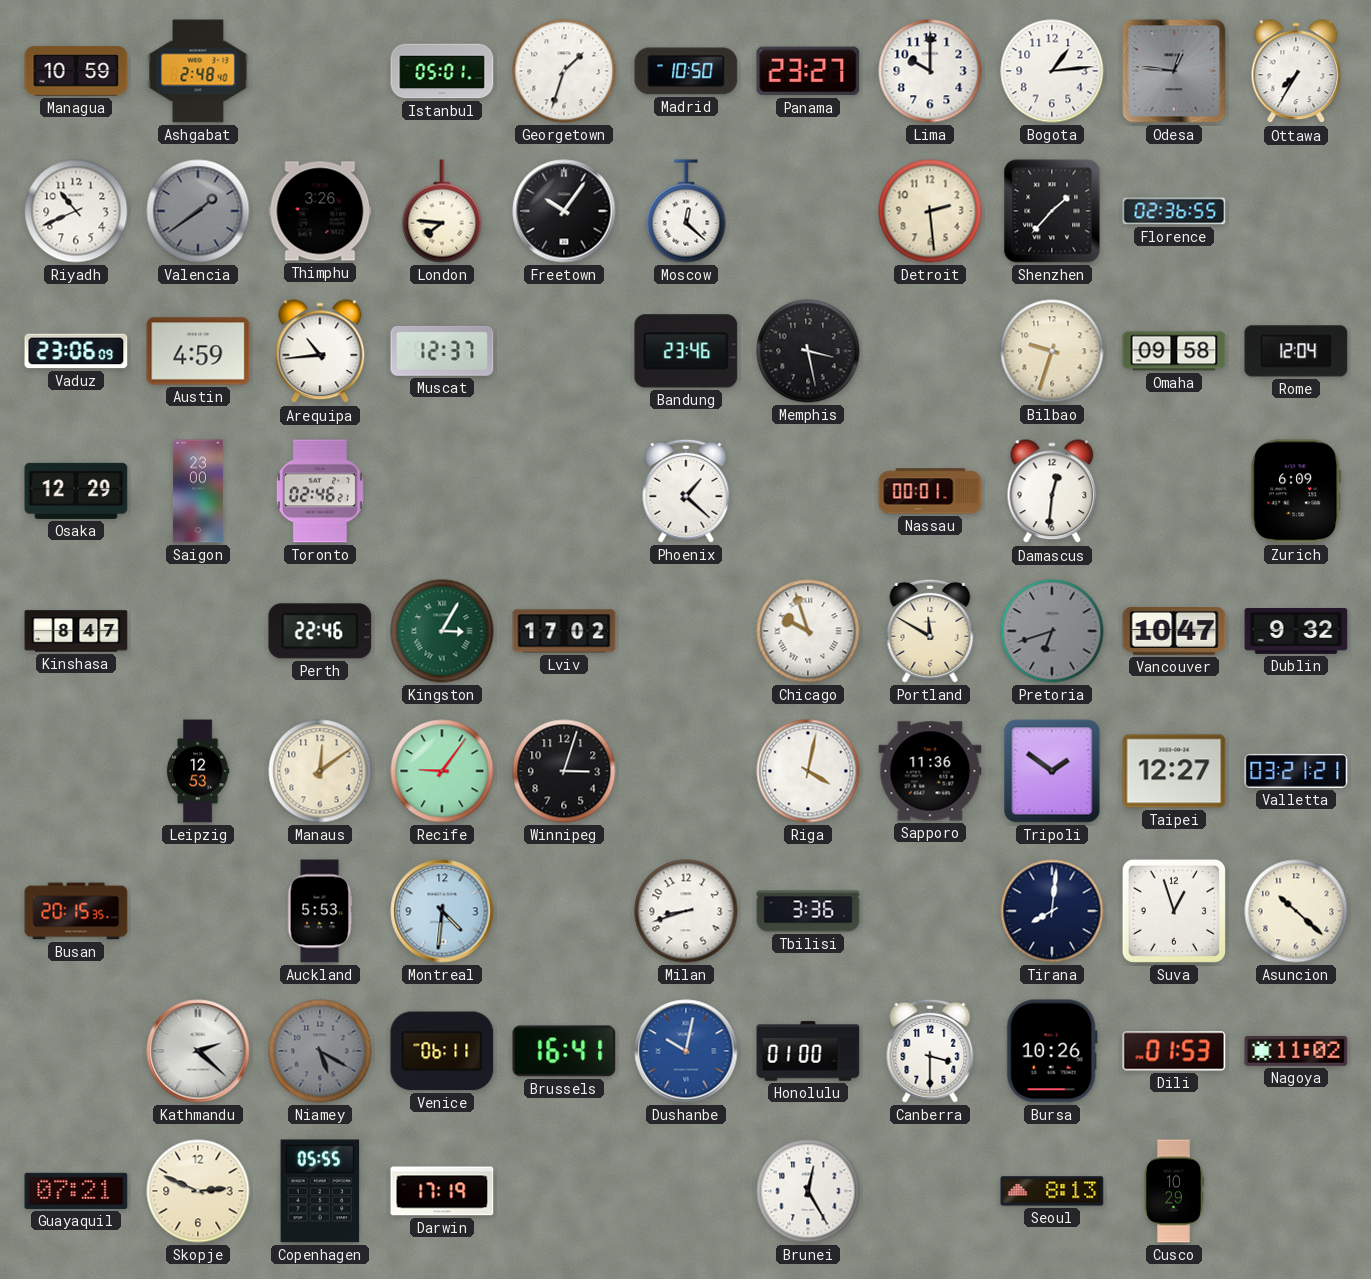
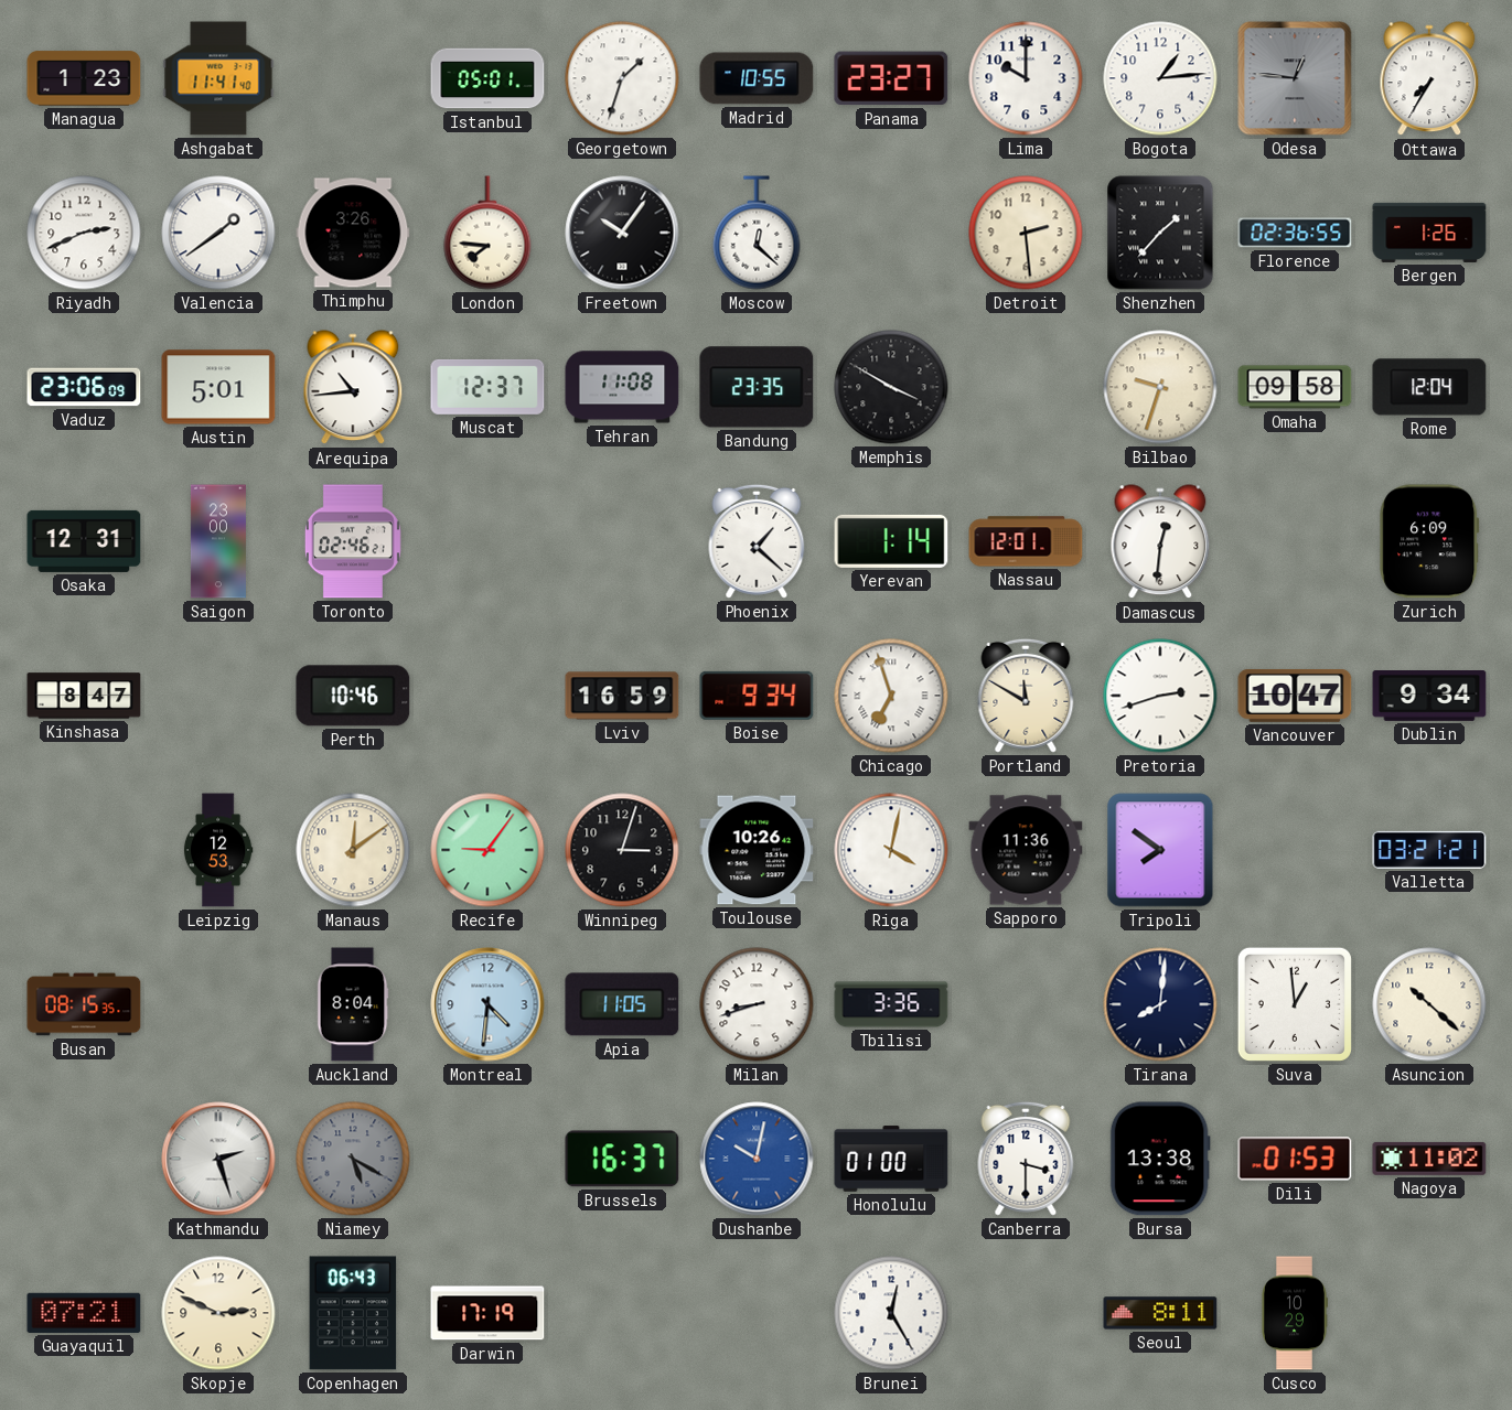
Managua: 10:59 -> 1:23 (84, 78)
Ashgabat: 2:48 -> 11:41 (218, 78)
Madrid: 10:50 -> 10:55 (757, 78)
Riyadh: 10:41 -> 2:41 (84, 233)
Valencia dial: grey -> white (218, 233)
Bergen: none -> 1:26 (1429, 233)
Austin: 4:59 -> 5:01 (218, 387)
Tehran: none -> 11:08 (622, 387)
Bandung: 23:46 -> 23:35 (757, 387)
Memphis: 3:28 -> 3:50 (891, 387)
Osaka: 12:29 -> 12:31 (84, 541)
Yerevan: none -> 1:14 (891, 541)
Nassau: 00:01 -> 12:01 (1026, 541)
Perth: 22:46 -> 10:46 (353, 696)
Kingston: 3:05 -> none (442, 631)
Lviv: 17:02 -> 16:59 (622, 696)
Boise: none -> 9:34 (757, 696)
Chicago: 9:57 -> 6:57 (891, 696)
Pretoria: 6:42 -> 2:42 (1160, 696)
Pretoria dial: grey -> white (1160, 696)
Dublin: 9:32 -> 9:34 (1429, 697)
Toulouse: none -> 10:26 (757, 850)
Tripoli: 1:51 -> 7:51 (1160, 850)
Taipei: 12:27 -> none (1174, 771)
Busan: 20:15 -> 08:15 (84, 1004)
Auckland: 5:53 -> 8:04 (353, 1004)
Apia: none -> 11:05 (622, 1004)
Suva: 12:57 -> 12:59 (1295, 1004)
Kathmandu: 2:22 -> 2:27 (218, 1159)
Venice: 06:11 -> none (442, 1051)
Brussels: 16:41 -> 16:37 (622, 1159)
Bursa: 10:26 -> 13:38 (1160, 1159)
Copenhagen: 05:55 -> 06:43 (353, 1313)
Seoul: 8:13 -> 8:11 (1160, 1313)
